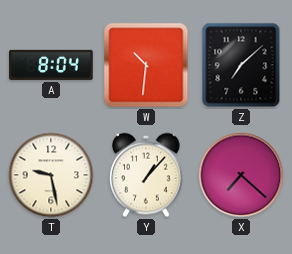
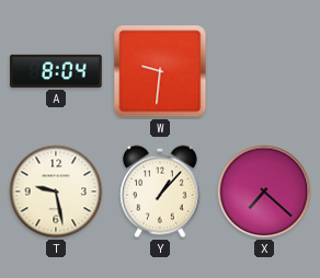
W: 10:31 -> 9:31 (160, 71)
Z: 7:08 -> none (241, 65)
